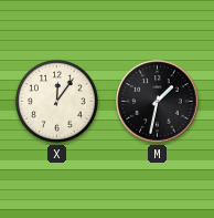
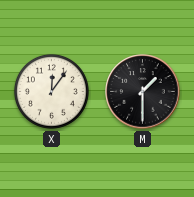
M: 1:32 -> 1:30 (143, 92)
